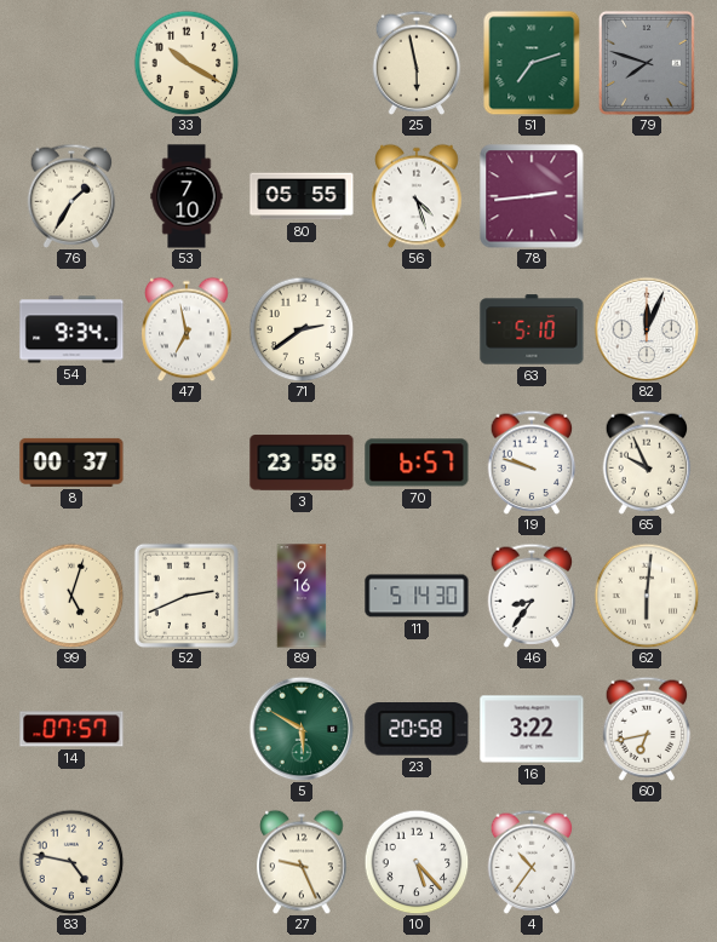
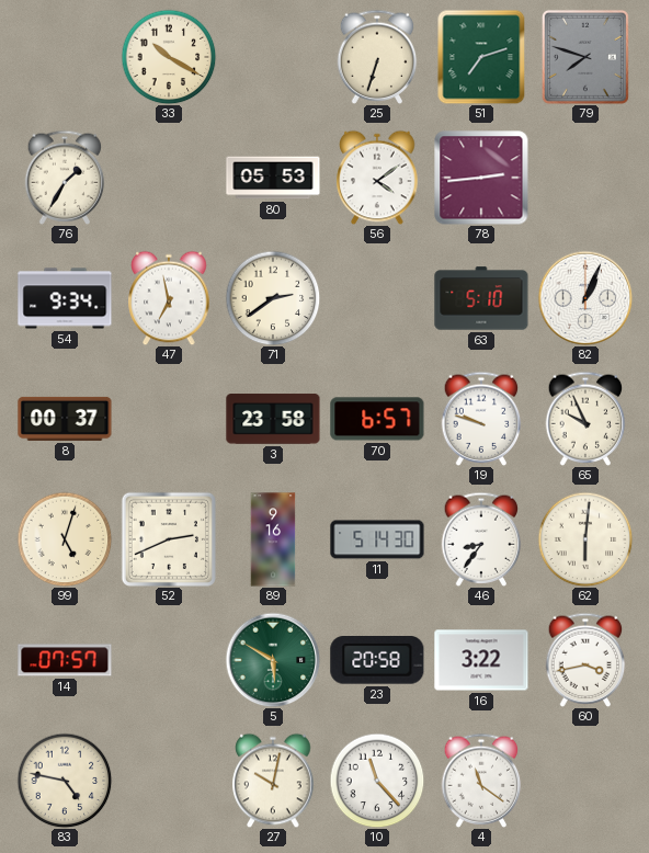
25: 5:58 -> 6:33 (377, 57)
53: 7:10 -> none (187, 196)
80: 05:55 -> 05:53 (273, 178)
56: 4:27 -> 4:09 (377, 178)
82: 12:04 -> 1:04 (585, 298)
60: 6:43 -> 3:43 (585, 660)
27: 9:26 -> 10:02 (273, 781)
10: 5:23 -> 11:23 (377, 781)
4: 10:36 -> 11:21 (481, 781)
